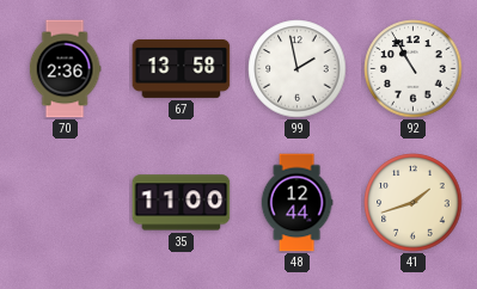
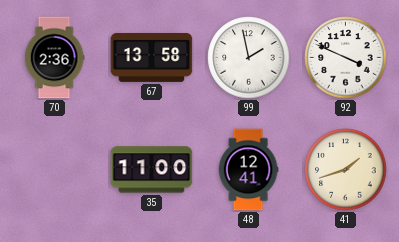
92: 10:55 -> 3:49 (346, 58)
48: 12:44 -> 12:41 (248, 170)
